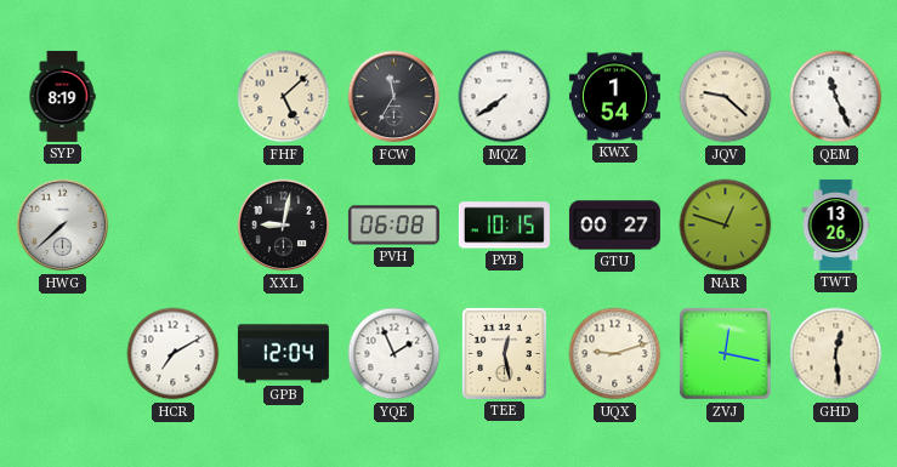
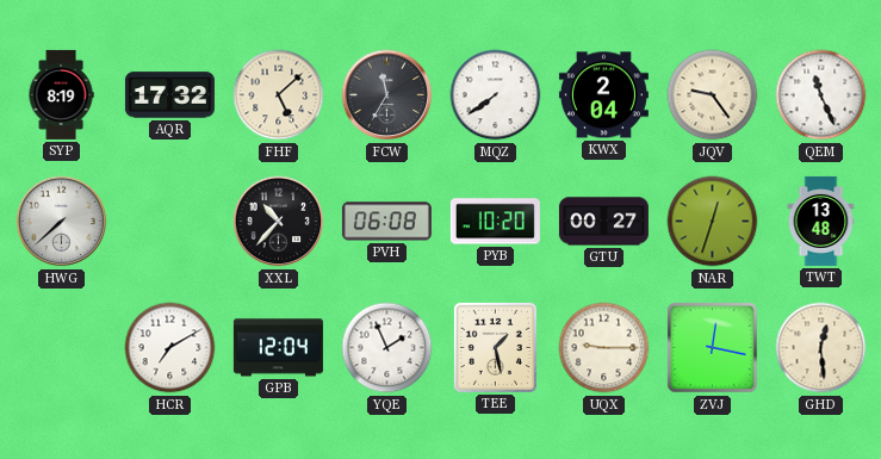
AQR: none -> 17:32 (169, 95)
KWX: 1:54 -> 2:04 (603, 95)
JQV: 9:22 -> 9:24 (713, 95)
XXL: 9:02 -> 10:37 (279, 222)
PYB: 10:15 -> 10:20 (495, 222)
NAR: 12:48 -> 12:33 (713, 222)
TWT: 13:26 -> 13:48 (821, 221)
TEE: 12:28 -> 1:28 (495, 347)
UQX: 9:12 -> 9:15 (604, 348)
